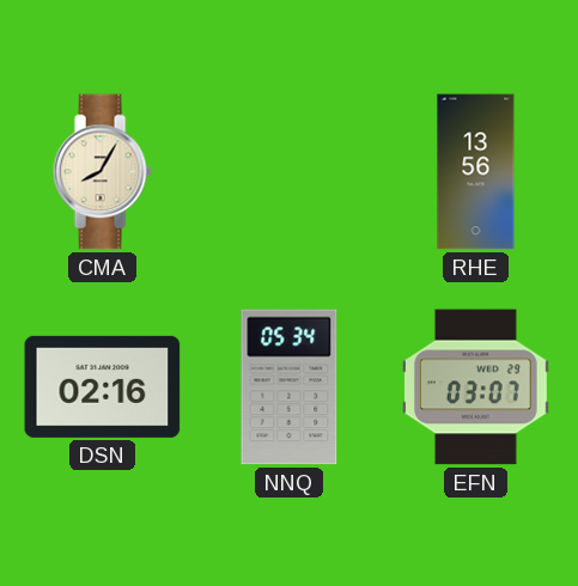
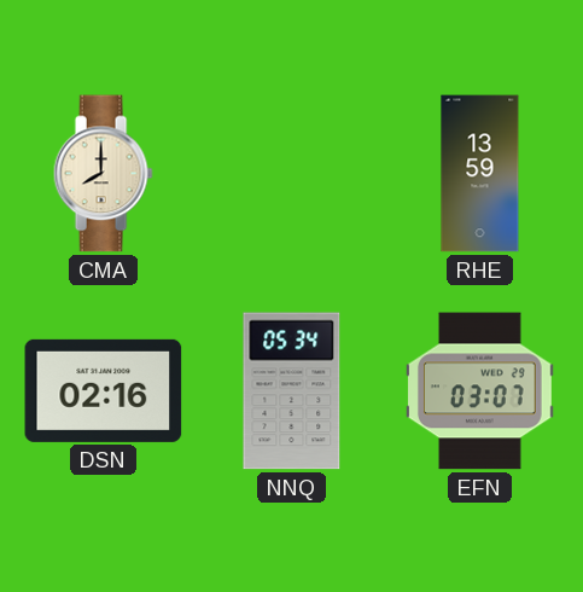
CMA: 8:05 -> 8:00 (103, 174)
RHE: 13:56 -> 13:59 (480, 174)
